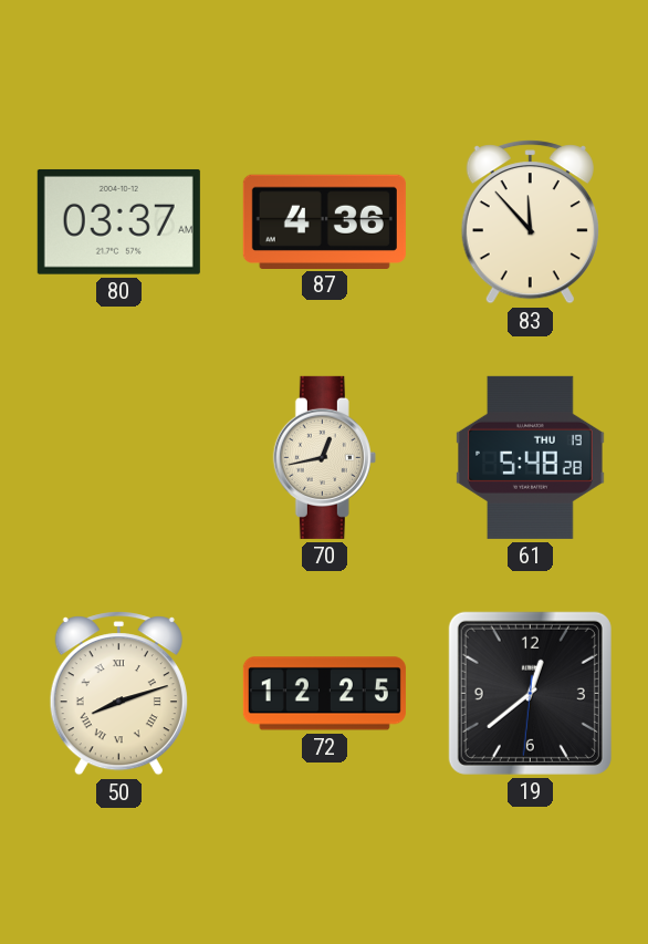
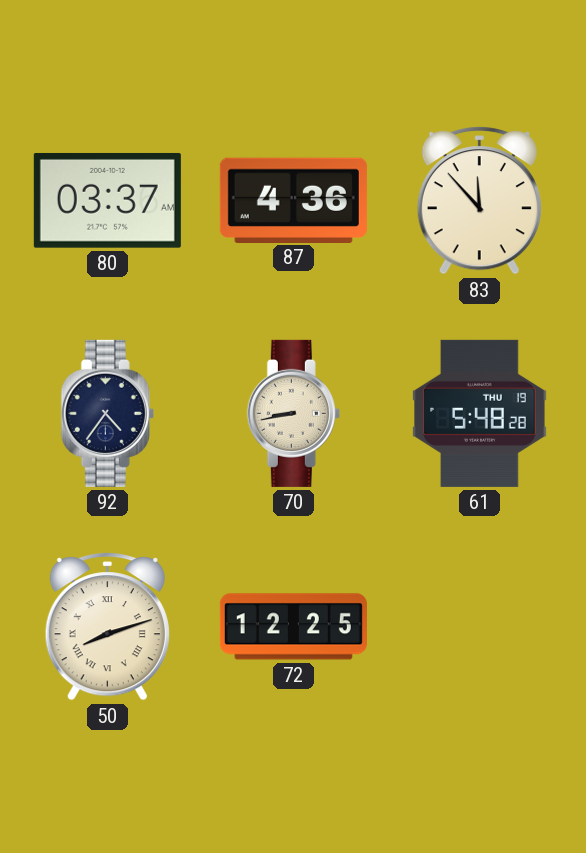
92: none -> 4:36 (107, 413)
70: 12:43 -> 8:43 (293, 413)
19: 12:38 -> none (530, 693)
